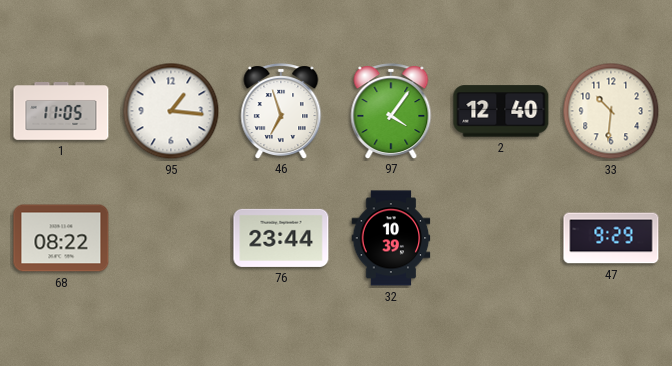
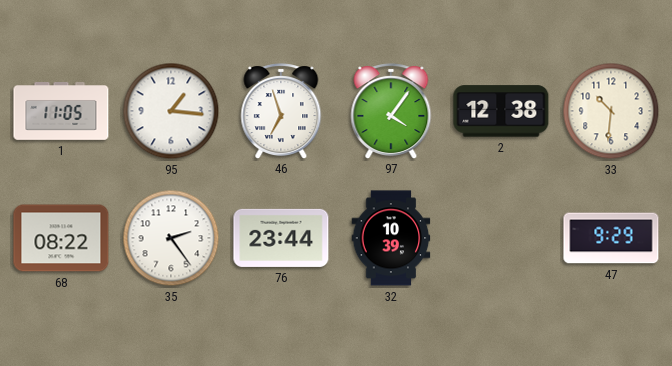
2: 12:40 -> 12:38 (501, 111)
35: none -> 2:24 (171, 238)
